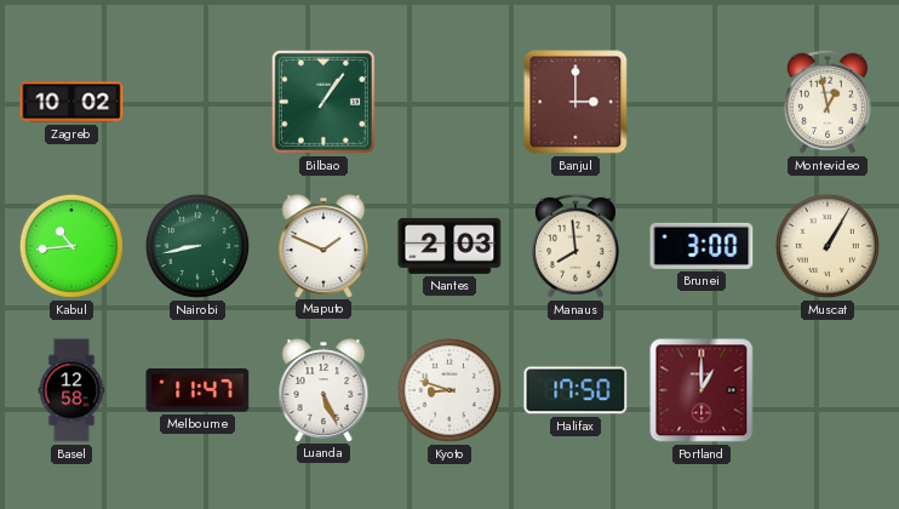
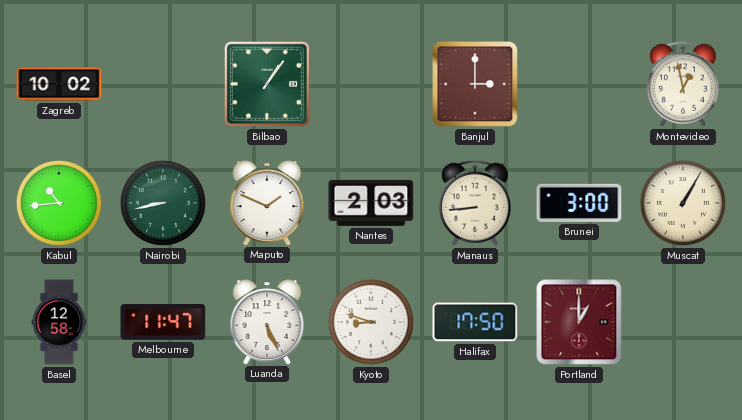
Manaus: 7:59 -> 8:44 (475, 203)
